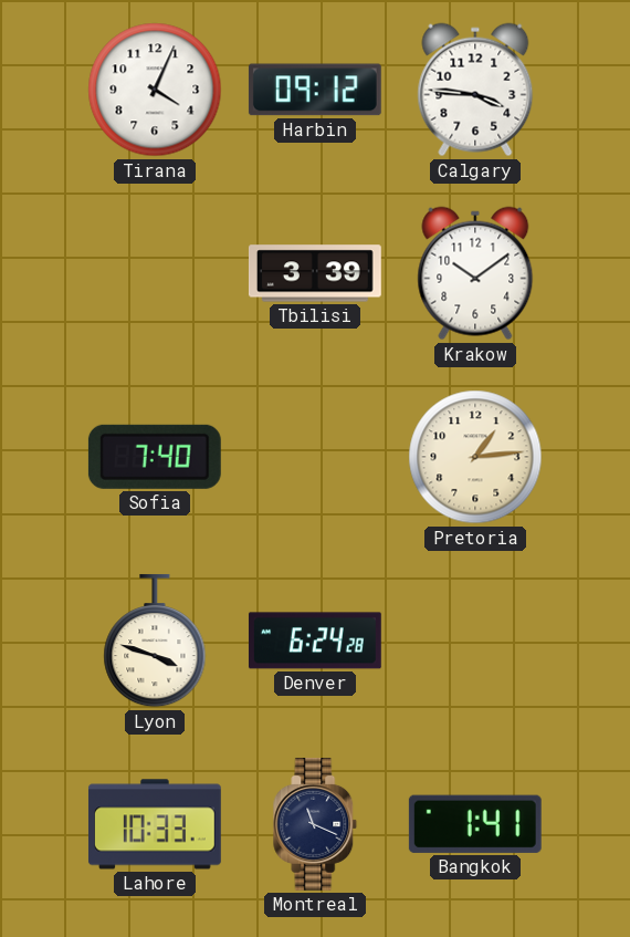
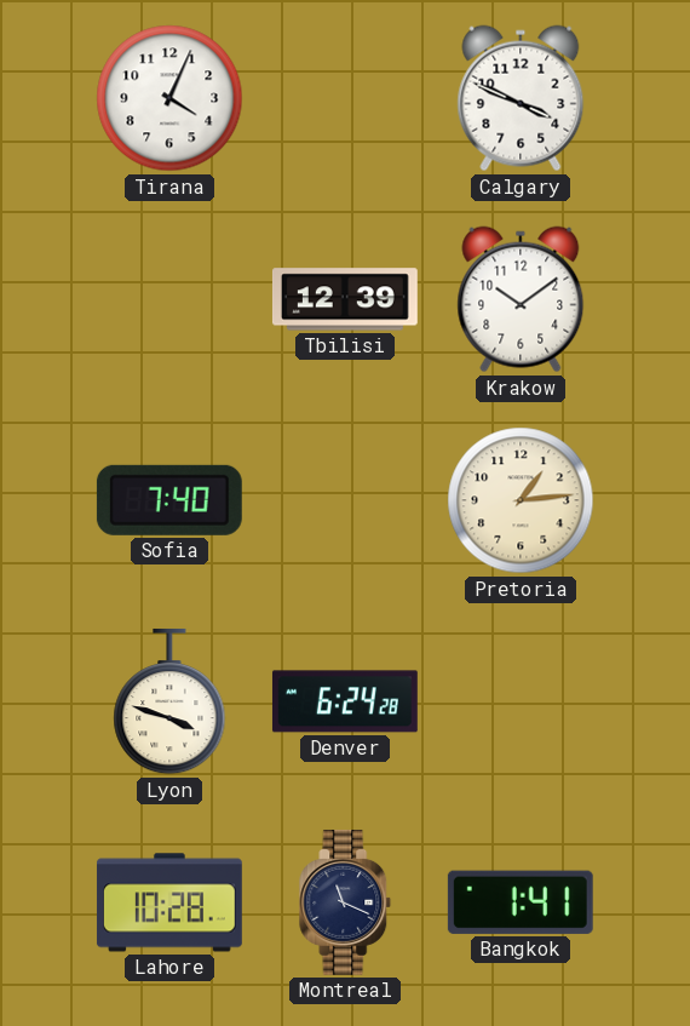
Harbin: 09:12 -> none (315, 90)
Calgary: 3:46 -> 3:49 (521, 98)
Tbilisi: 3:39 -> 12:39 (345, 299)
Lahore: 10:33 -> 10:28 (169, 902)
